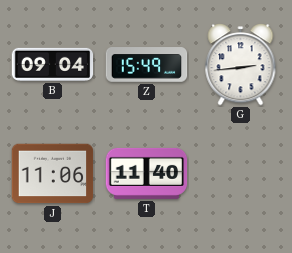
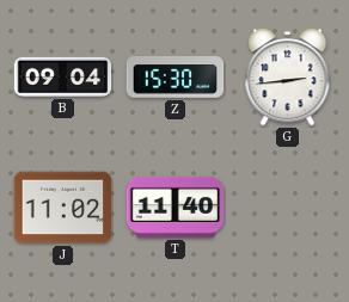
Z: 15:49 -> 15:30 (176, 78)
J: 11:06 -> 11:02 (63, 208)
